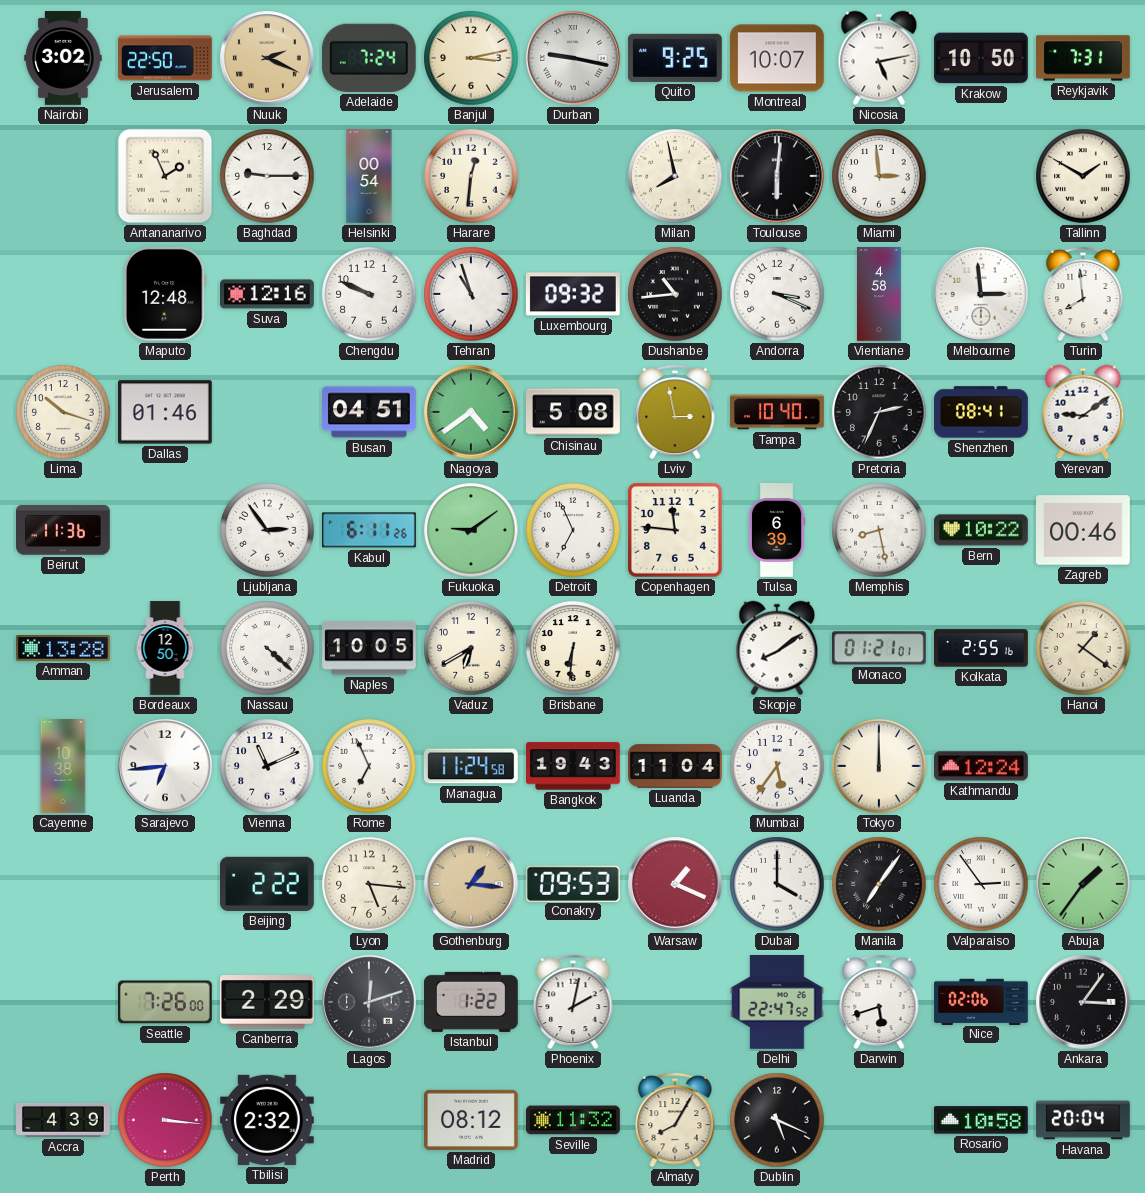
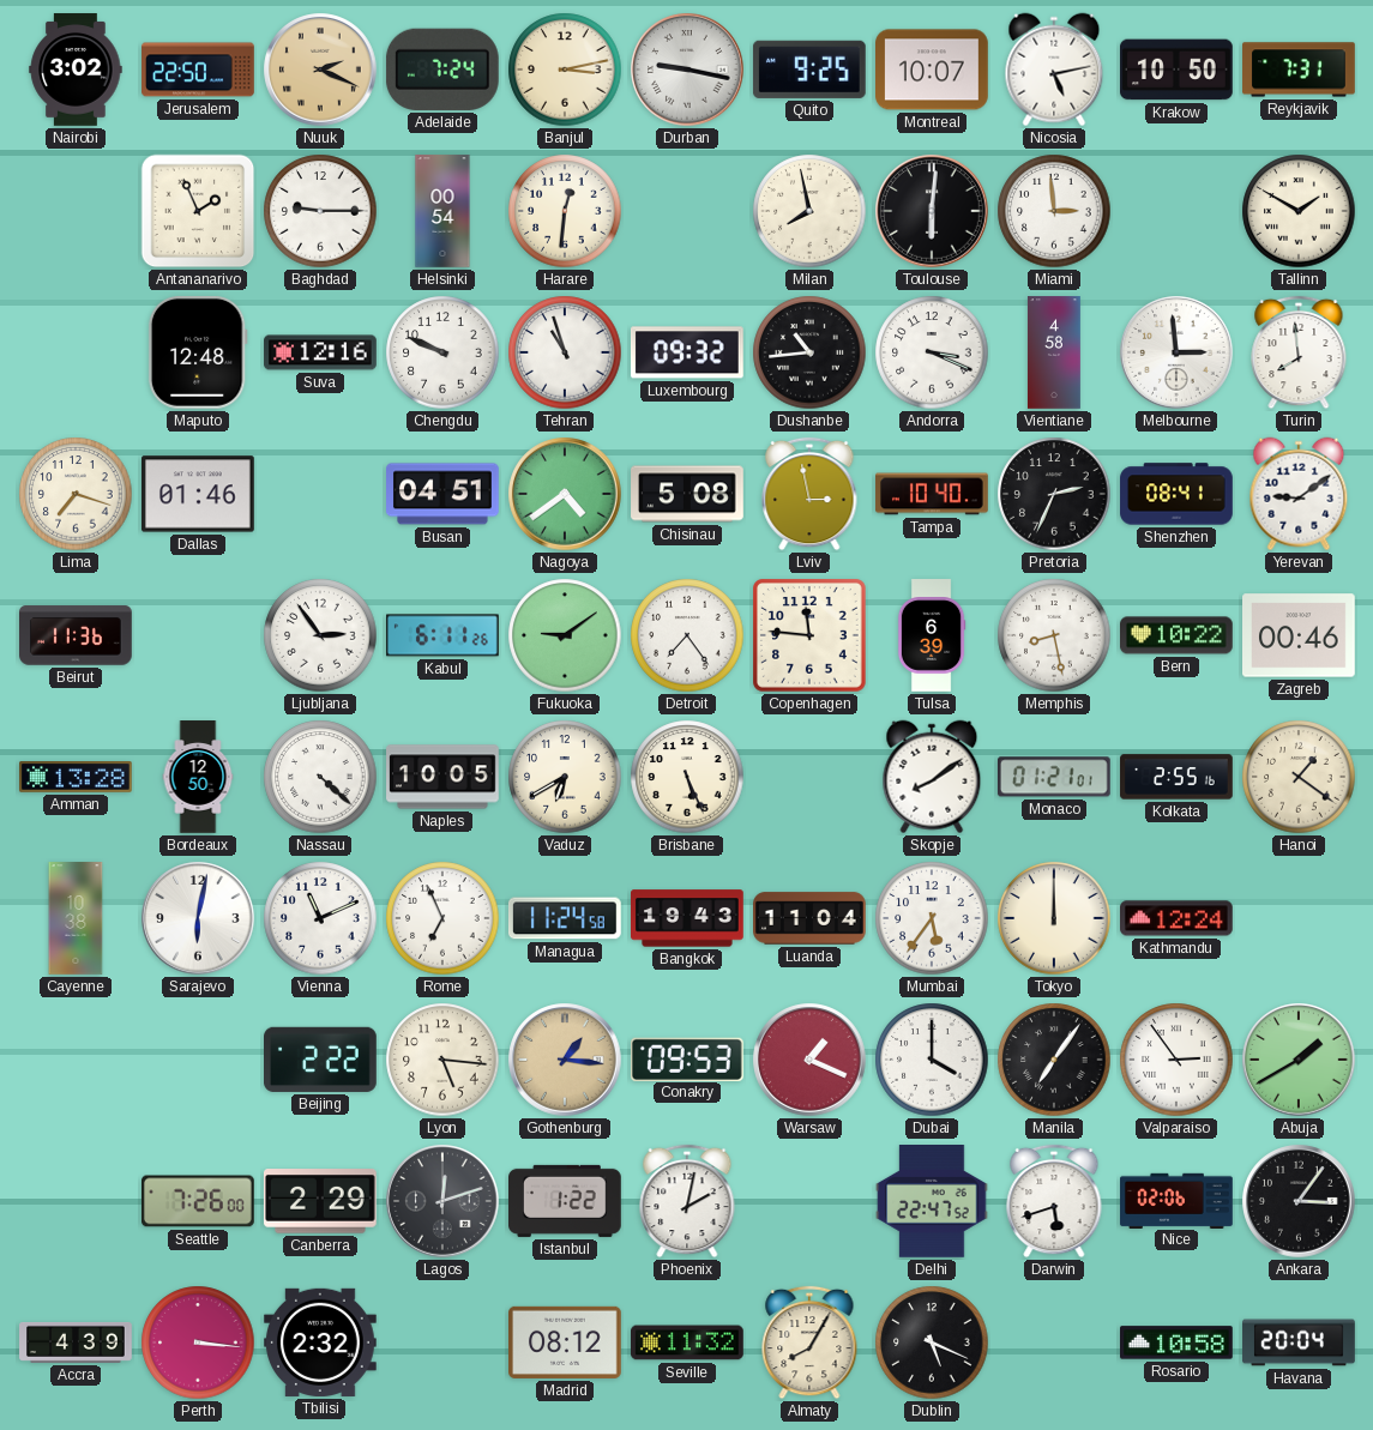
Lima: 10:18 -> 7:18 (76, 494)
Detroit: 6:56 -> 7:24 (687, 635)
Brisbane: 6:31 -> 5:26 (687, 777)
Sarajevo: 6:44 -> 6:02 (198, 918)
Abuja: 1:36 -> 1:40 (1299, 1060)
